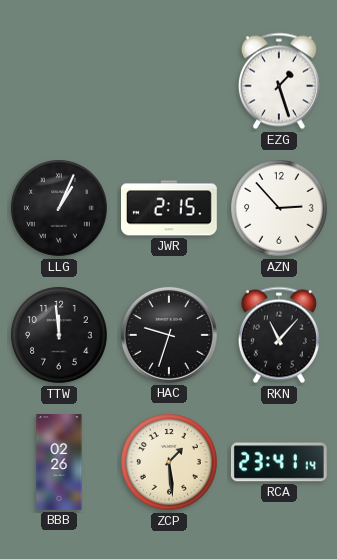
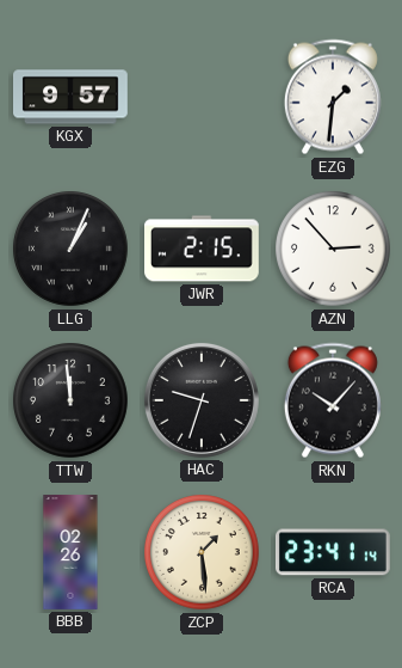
KGX: none -> 9:57 (72, 97)
EZG: 1:27 -> 1:31 (333, 97)
RKN: 11:07 -> 10:07 (333, 400)
